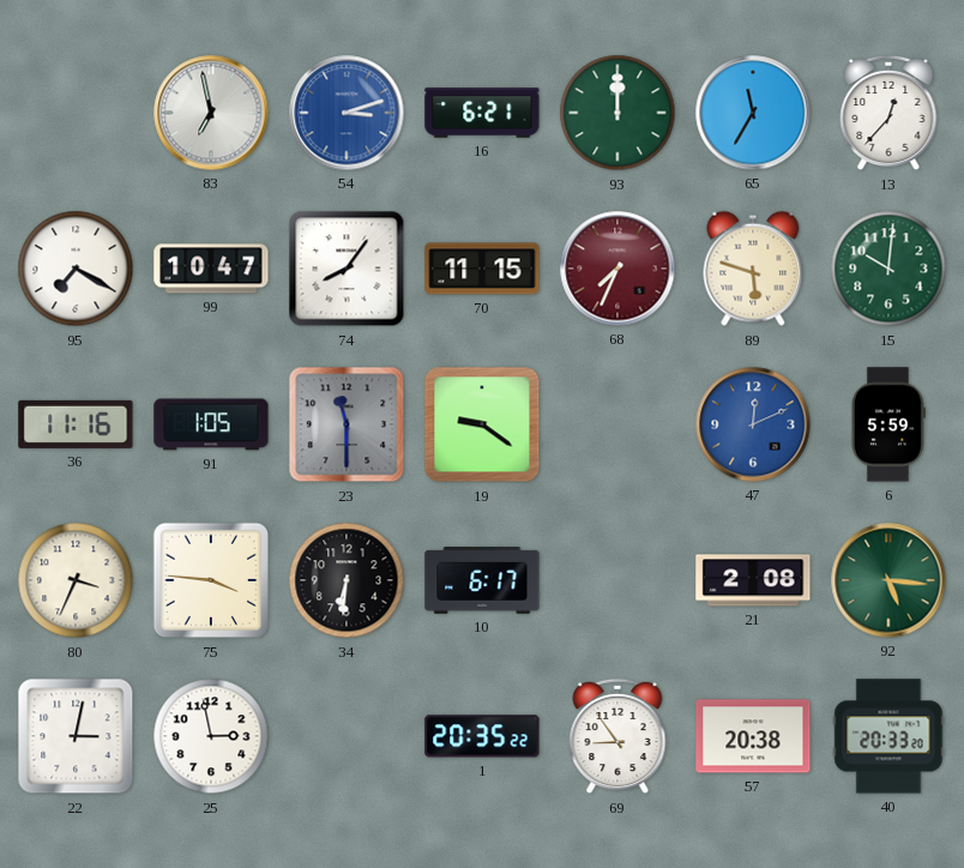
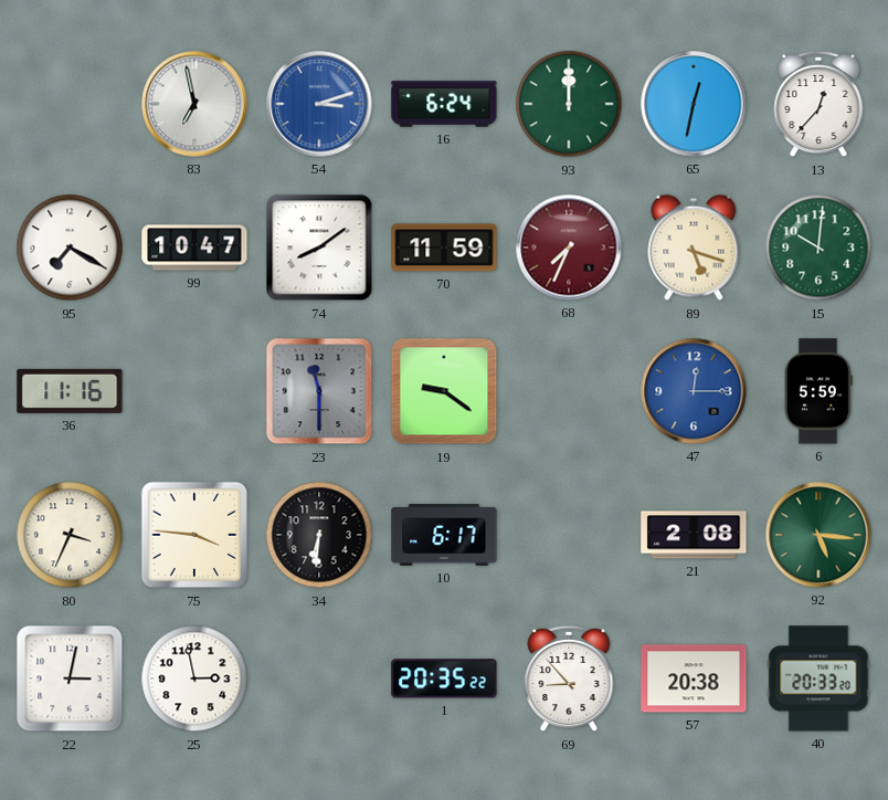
16: 6:21 -> 6:24 (444, 104)
65: 11:35 -> 12:32 (694, 104)
74: 8:06 -> 8:09 (319, 248)
70: 11:15 -> 11:59 (444, 248)
89: 5:48 -> 5:18 (694, 248)
91: 1:05 -> none (211, 424)
47: 12:11 -> 12:15 (694, 391)
69: 8:54 -> 8:53 (569, 678)
